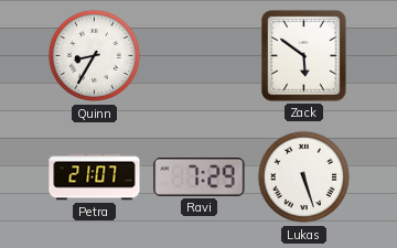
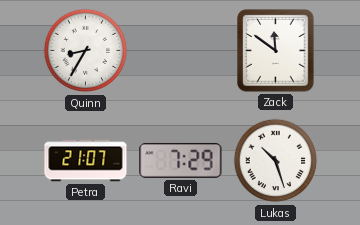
Zack: 5:51 -> 11:51 (276, 51)
Lukas: 5:27 -> 10:27 (276, 161)
